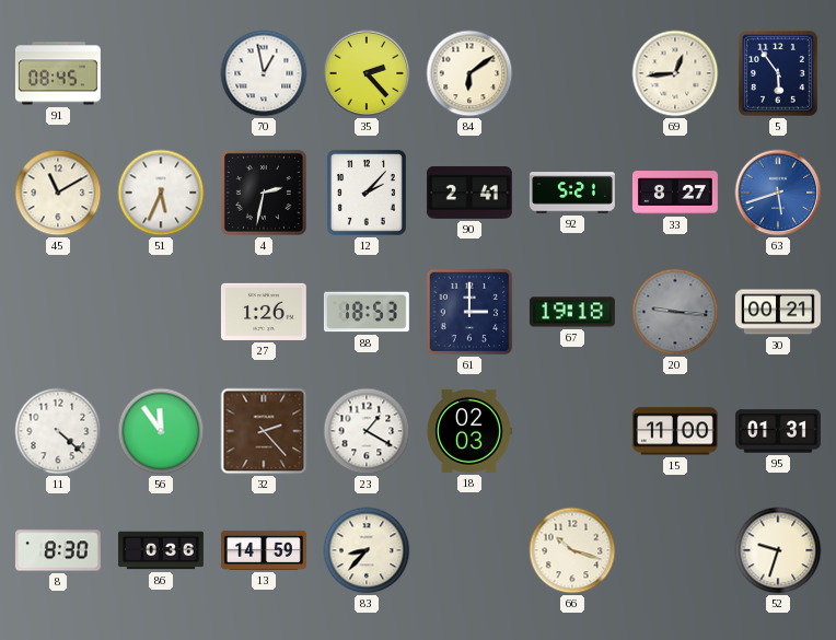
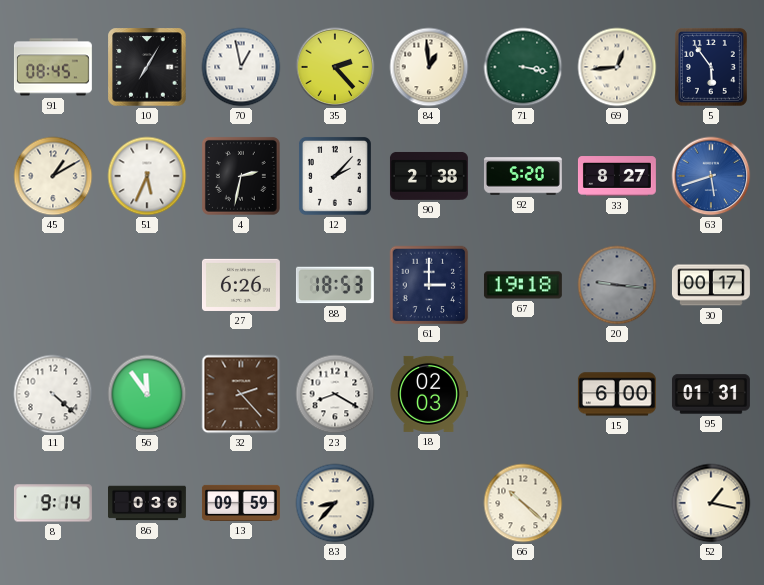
10: none -> 7:05 (147, 67)
84: 6:09 -> 12:59 (429, 67)
71: none -> 3:17 (523, 67)
45: 11:10 -> 1:10 (53, 176)
90: 2:41 -> 2:38 (429, 176)
92: 5:21 -> 5:20 (523, 176)
27: 1:26 -> 6:26 (241, 285)
30: 00:21 -> 00:17 (711, 285)
23: 1:20 -> 8:20 (335, 394)
15: 11:00 -> 6:00 (617, 394)
8: 8:30 -> 9:14 (53, 503)
13: 14:59 -> 09:59 (241, 503)
66: 10:18 -> 10:22 (523, 503)
52: 9:33 -> 1:17 (711, 503)
